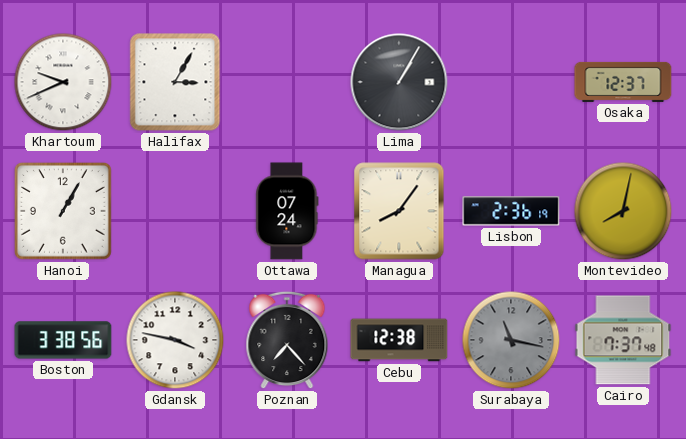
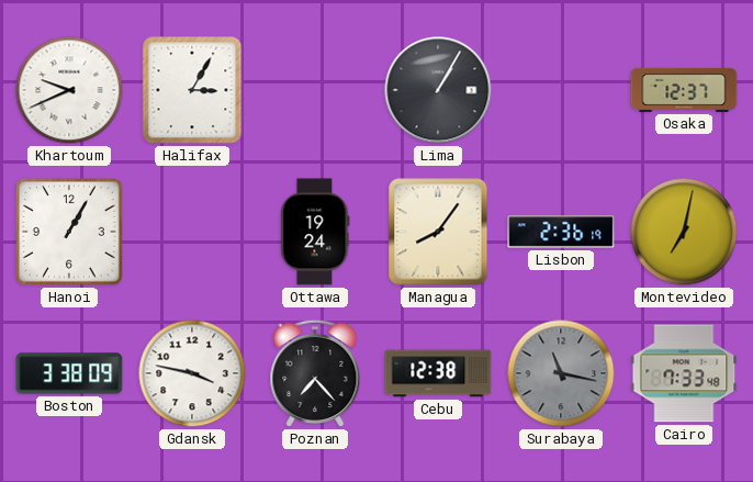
Ottawa: 07:24 -> 19:24 (315, 232)
Montevideo: 8:02 -> 7:02 (684, 232)
Boston: 3:38:56 -> 3:38:09 (69, 373)
Cairo: 7:37 -> 7:33 (684, 373)
